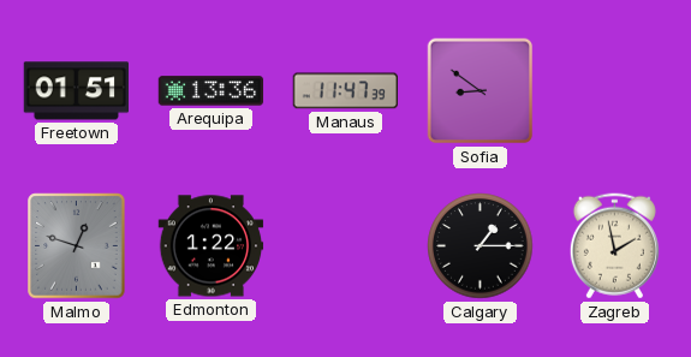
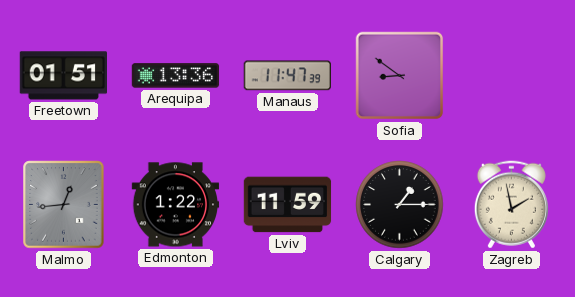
Malmo: 12:48 -> 12:44 (64, 205)
Lviv: none -> 11:59 (288, 205)
